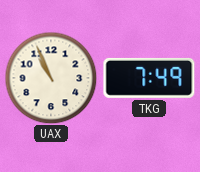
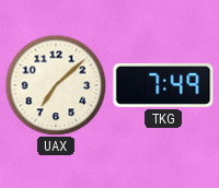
UAX: 10:56 -> 7:08 (56, 85)
